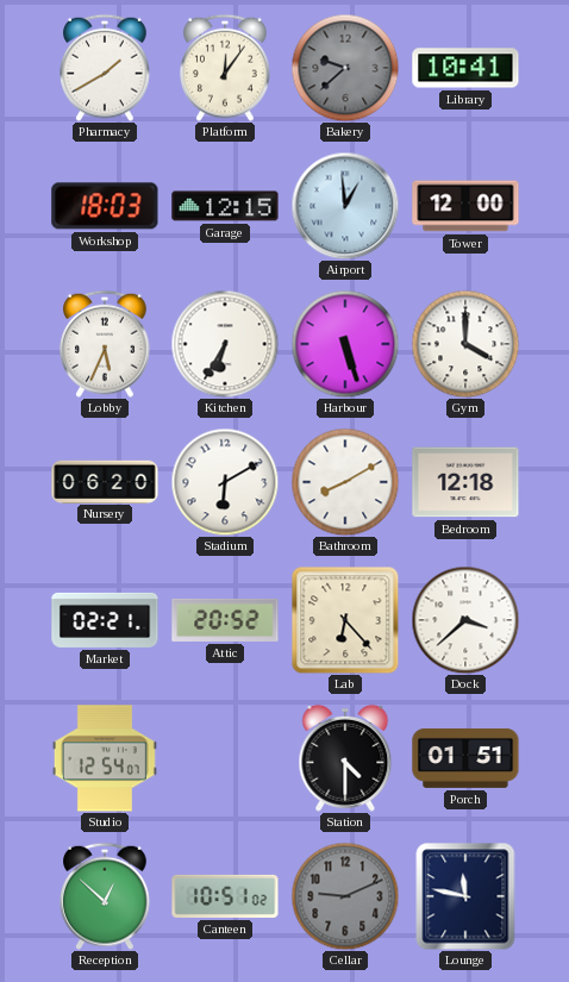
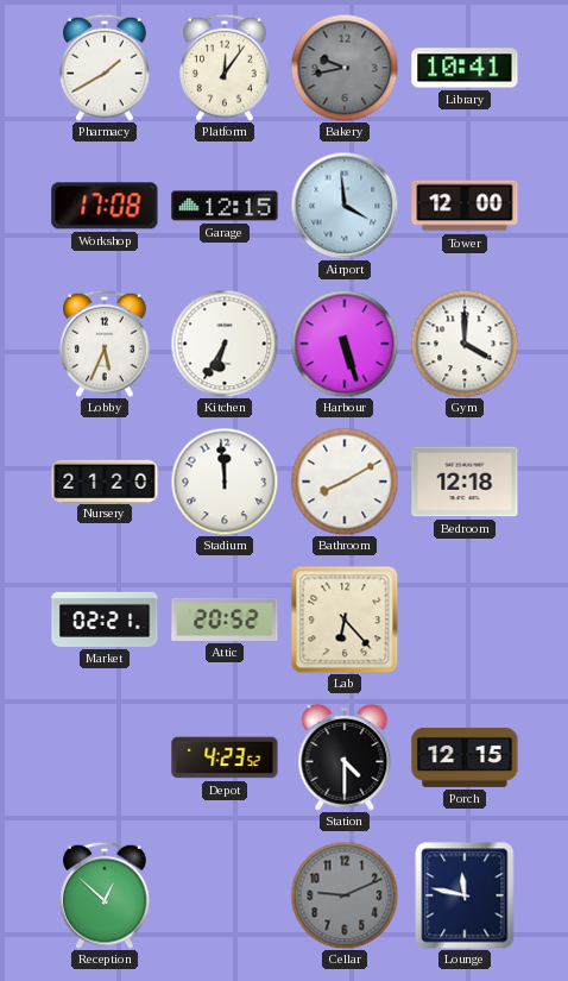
Bakery: 9:38 -> 9:43 (345, 68)
Workshop: 18:03 -> 17:08 (105, 206)
Airport: 12:59 -> 3:59 (345, 206)
Nursery: 06:20 -> 21:20 (105, 480)
Stadium: 6:10 -> 11:59 (225, 482)
Dock: 3:38 -> none (465, 620)
Studio: 12:54 -> none (105, 758)
Depot: none -> 4:23 (225, 757)
Porch: 01:51 -> 12:15 (465, 757)
Canteen: 10:51 -> none (225, 896)
